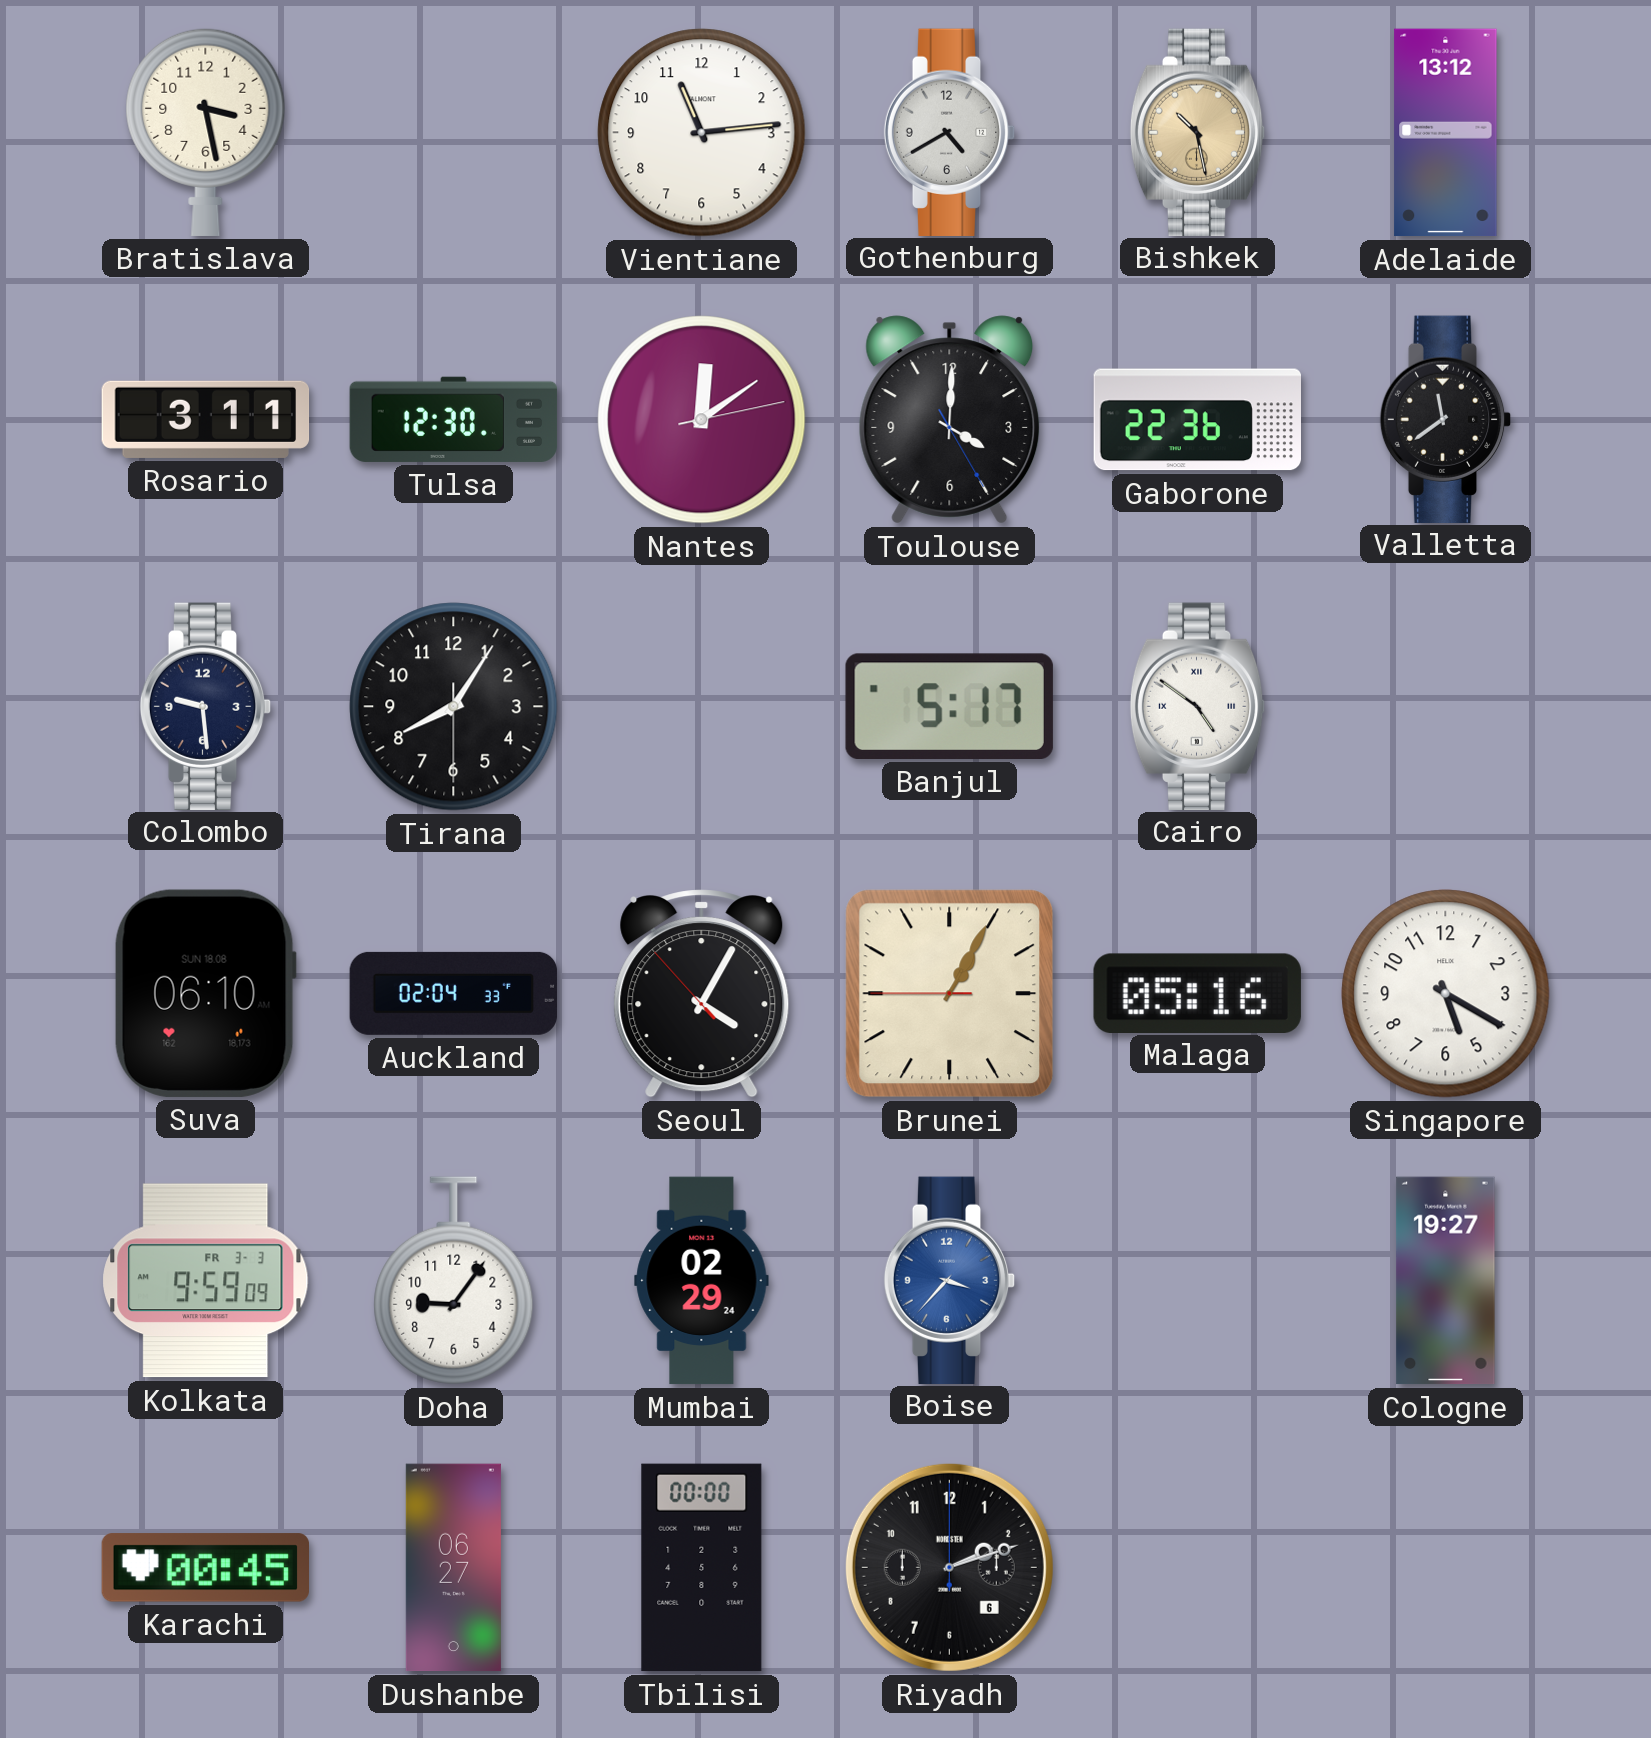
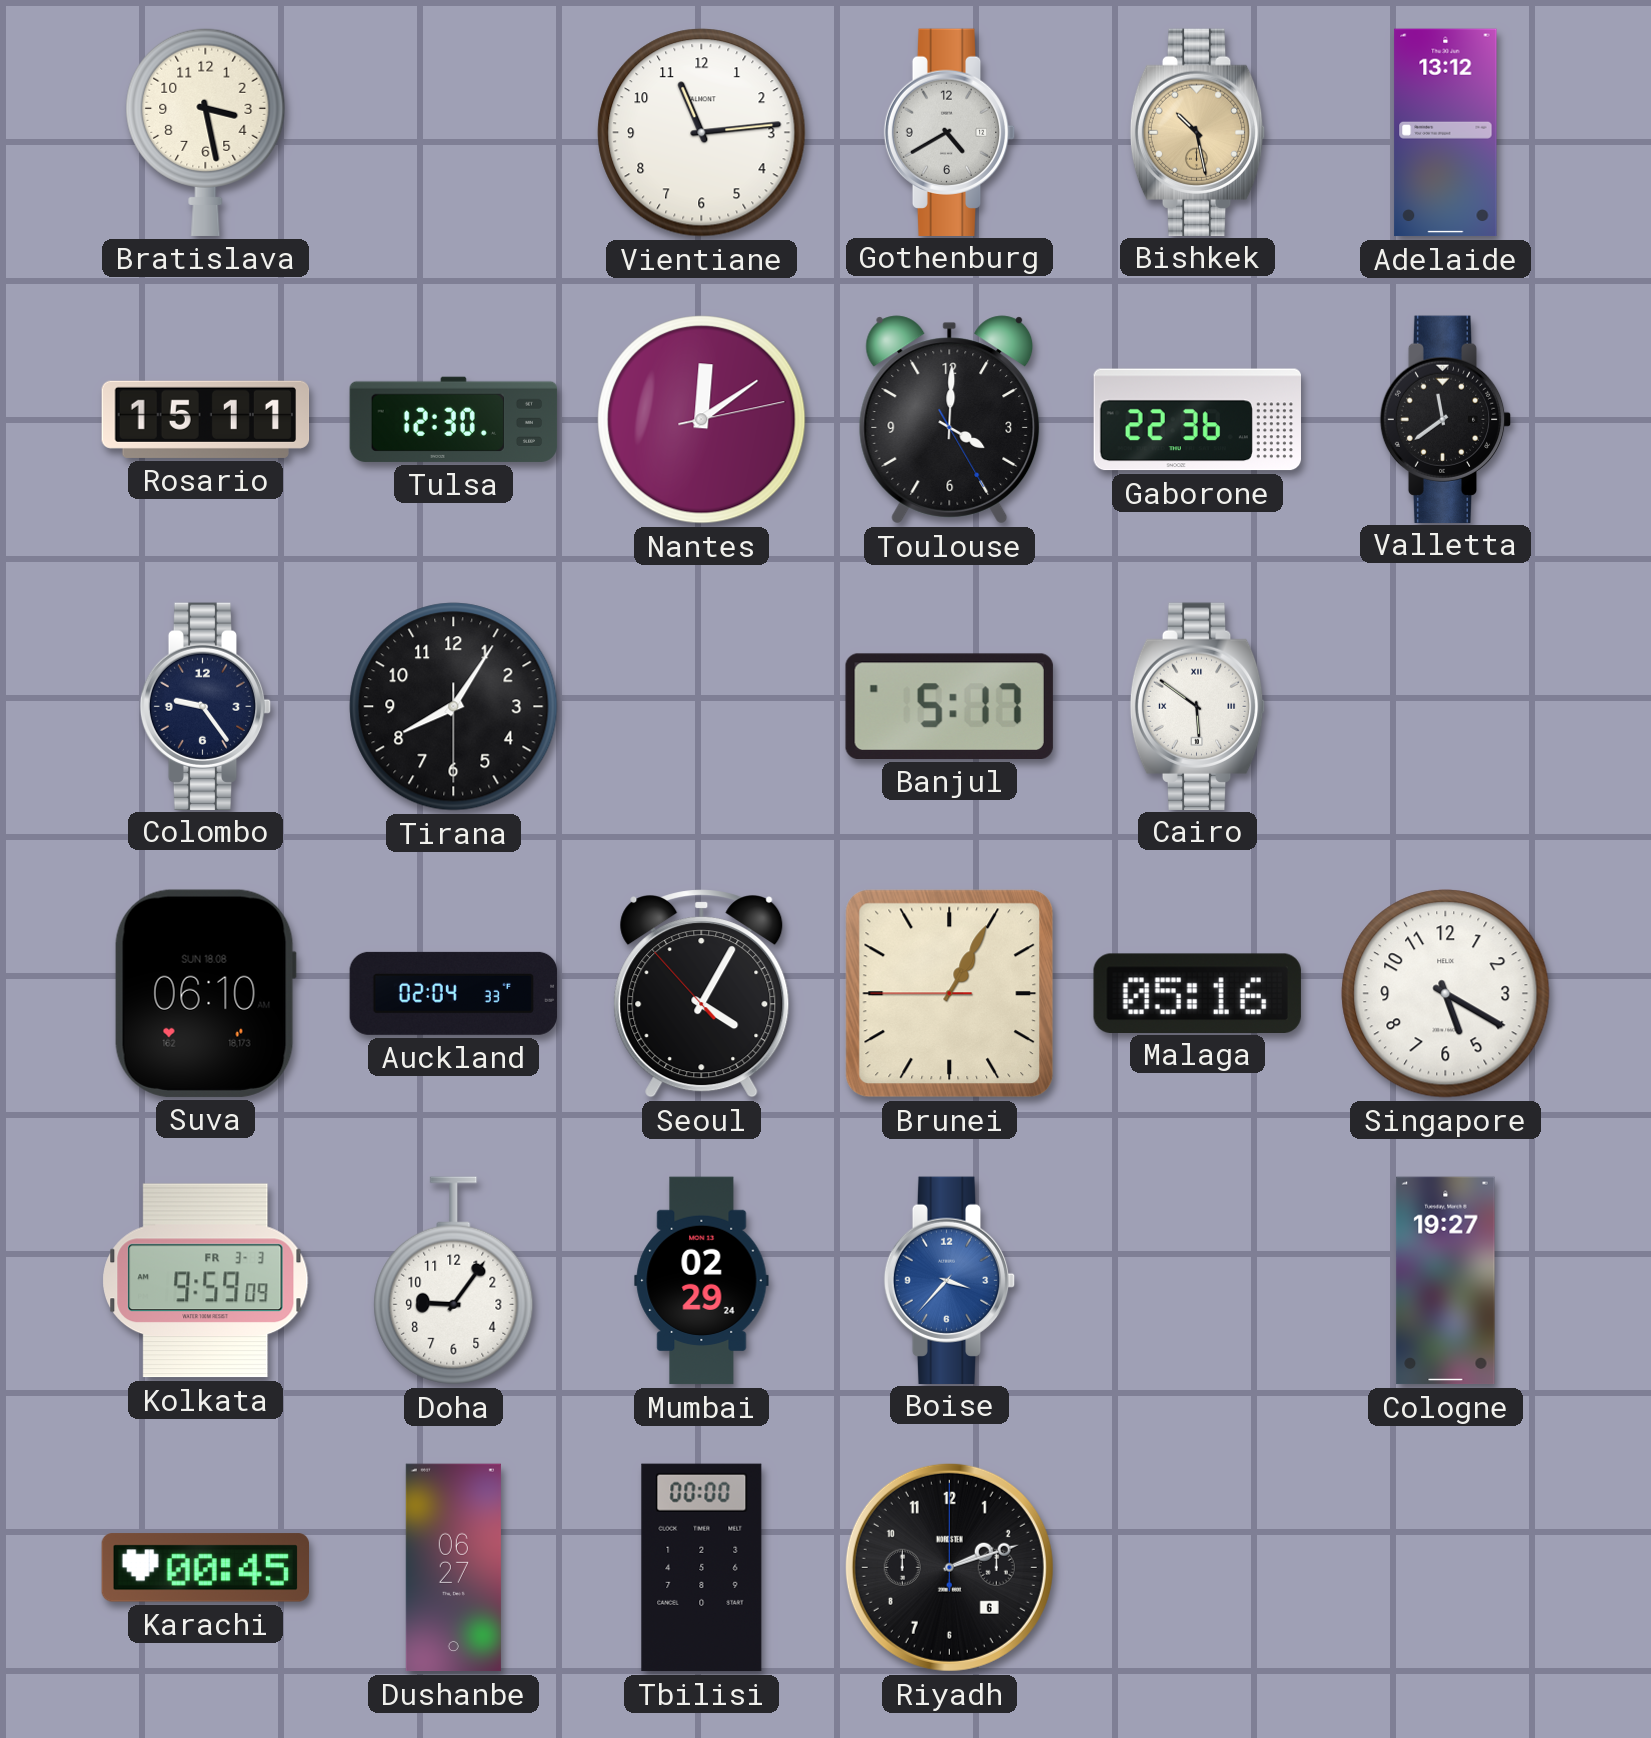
Rosario: 3:11 -> 15:11 (206, 419)
Colombo: 9:29 -> 9:24 (206, 706)
Cairo: 4:51 -> 5:51 (1198, 706)
